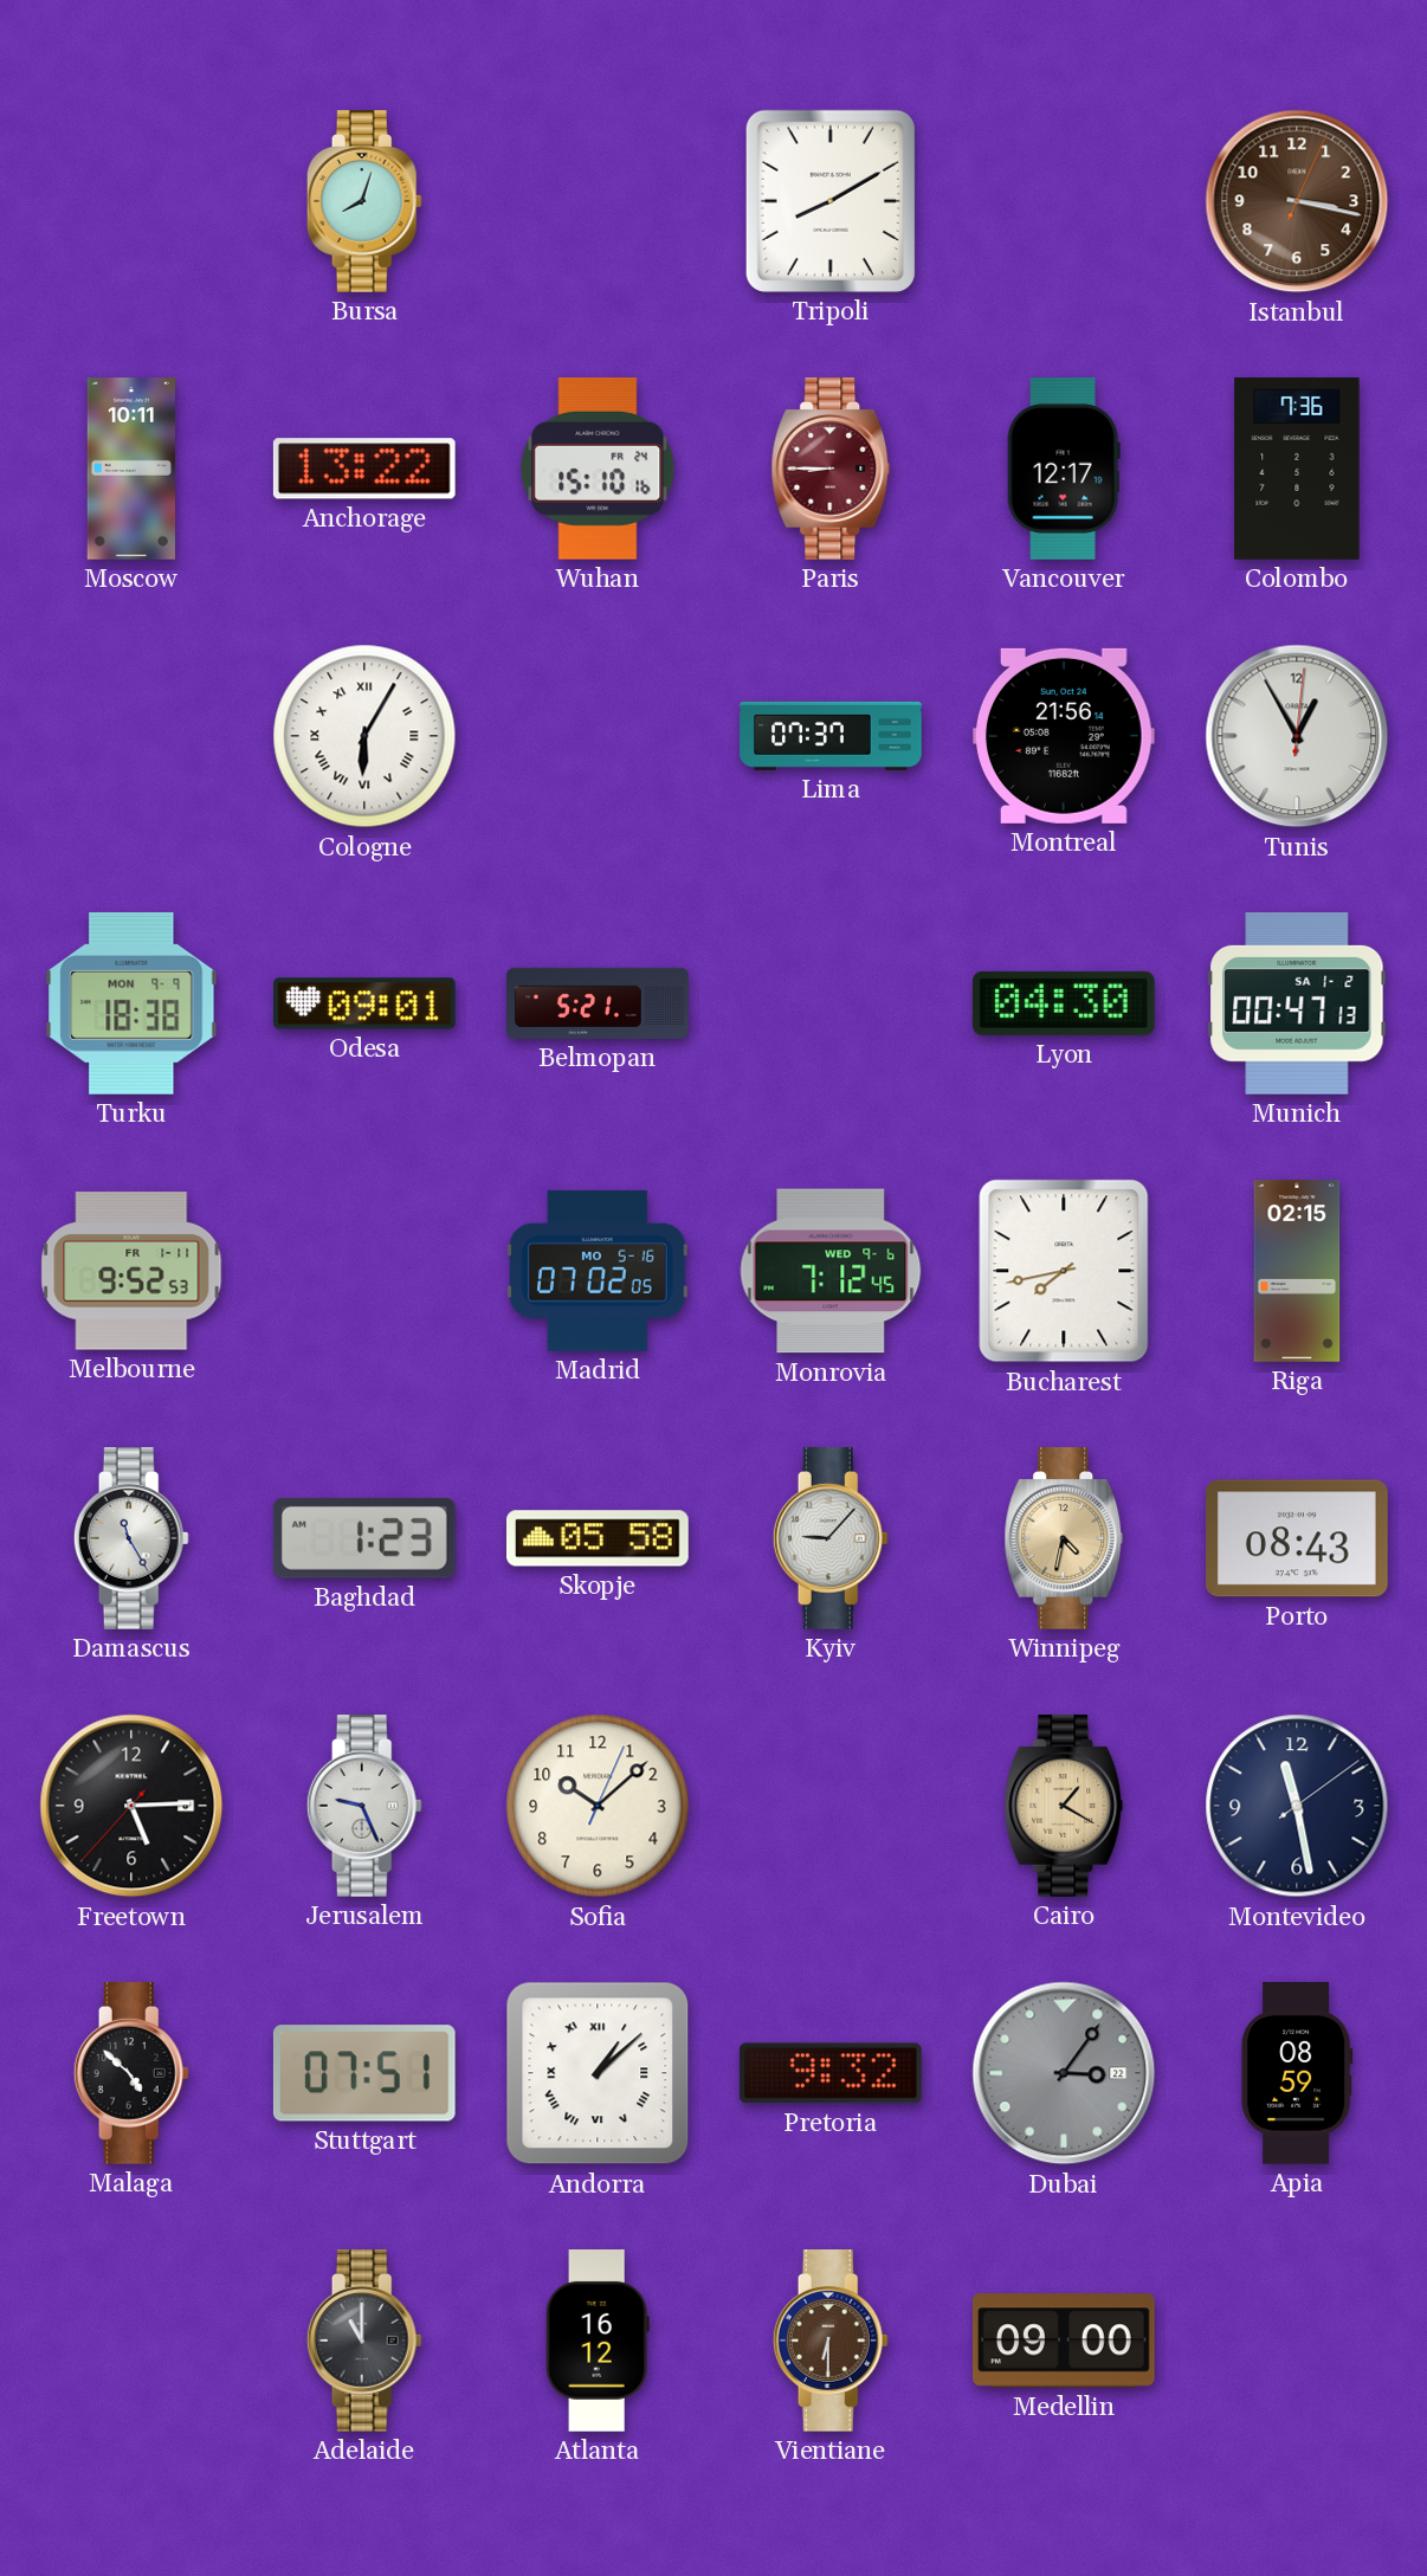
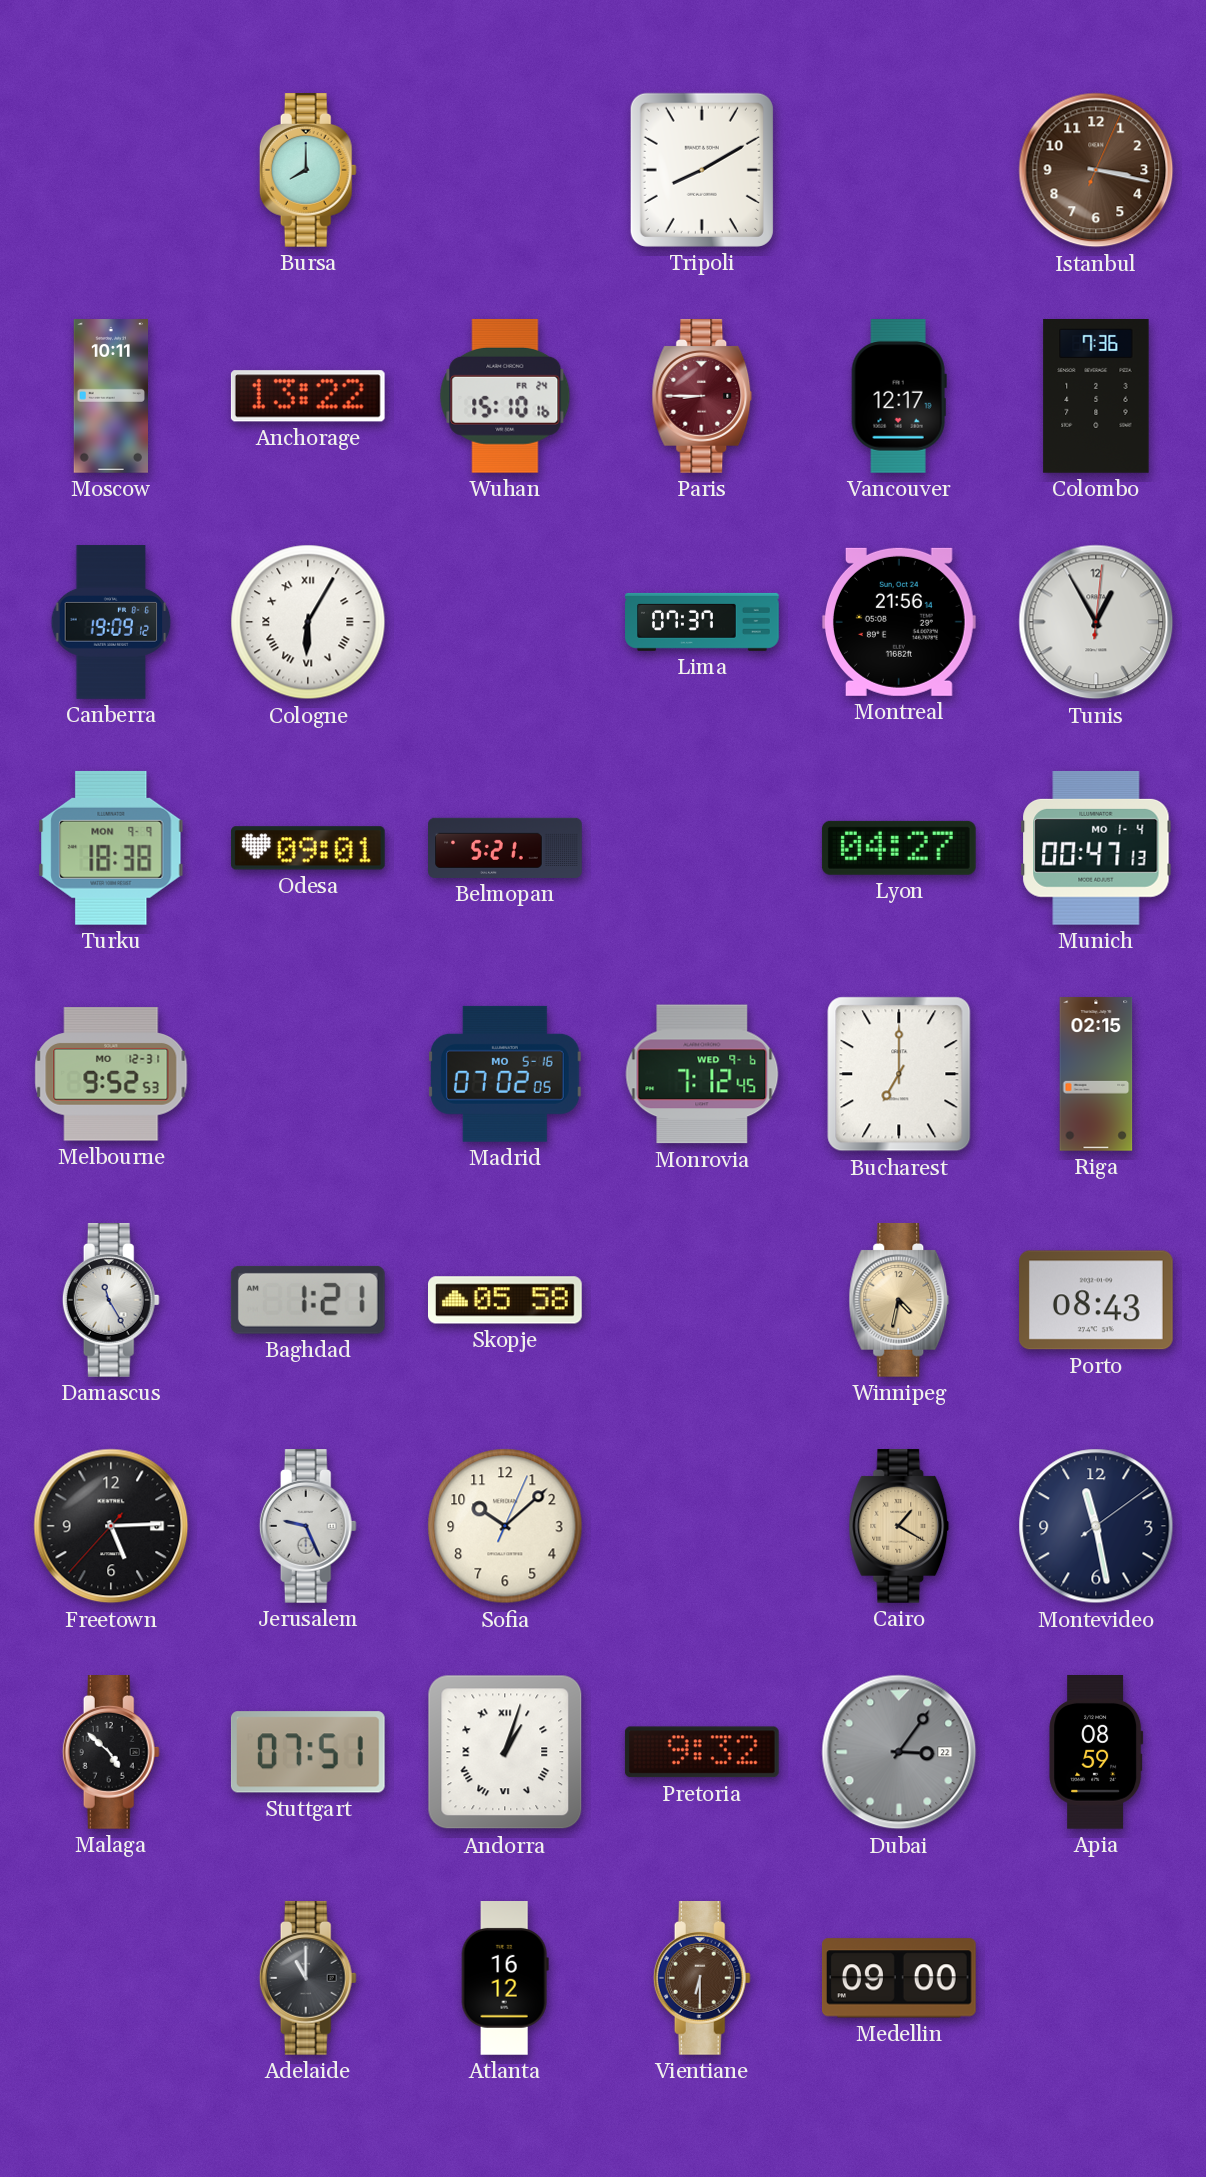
Bursa: 8:03 -> 8:00 (308, 171)
Canberra: none -> 19:09 (111, 622)
Lyon: 04:30 -> 04:27 (899, 848)
Munich date: SA 1-2 -> MO 1-4 (1096, 848)
Melbourne date: FR 1-11 -> MO 12-31 (111, 1074)
Bucharest: 7:43 -> 7:00 (899, 1074)
Baghdad: 1:23 -> 1:21 (308, 1300)
Kyiv: 9:07 -> none (831, 1539)
Andorra: 1:08 -> 1:03 (505, 1752)
